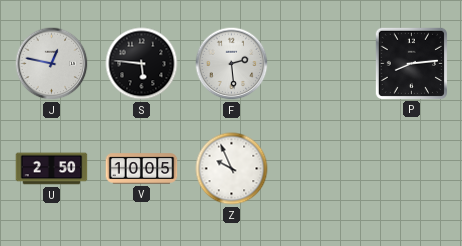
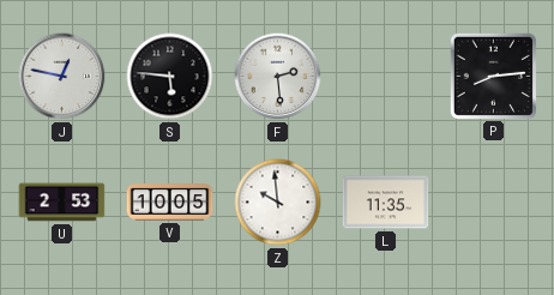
U: 2:50 -> 2:53 (62, 203)
Z: 9:56 -> 9:59 (278, 203)
L: none -> 11:35 (386, 203)
